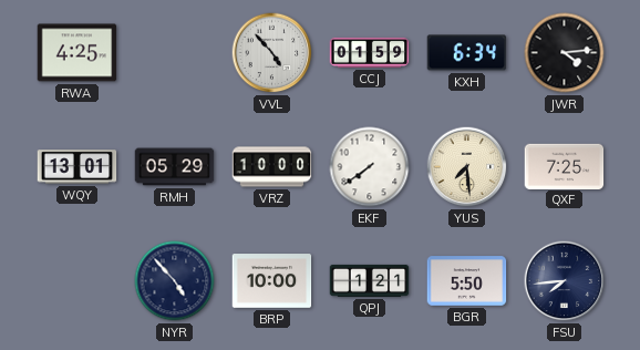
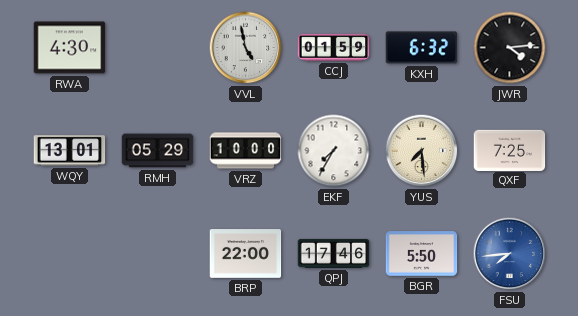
RWA: 4:25 -> 4:30 (70, 48)
VVL: 4:53 -> 4:58 (246, 48)
KXH: 6:34 -> 6:32 (422, 48)
EKF: 7:39 -> 7:35 (334, 151)
NYR: 4:53 -> none (175, 281)
BRP: 10:00 -> 22:00 (246, 254)
QPJ: 1:21 -> 17:46 (334, 253)
FSU dial: navy -> blue (510, 254)
